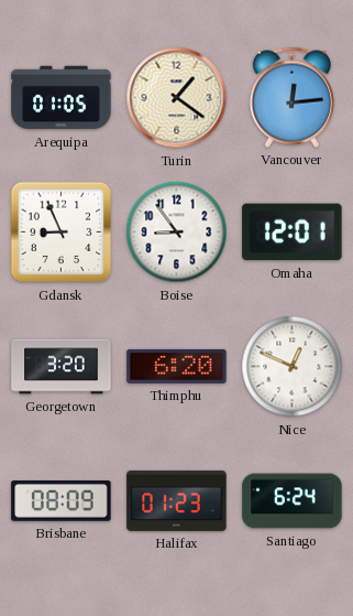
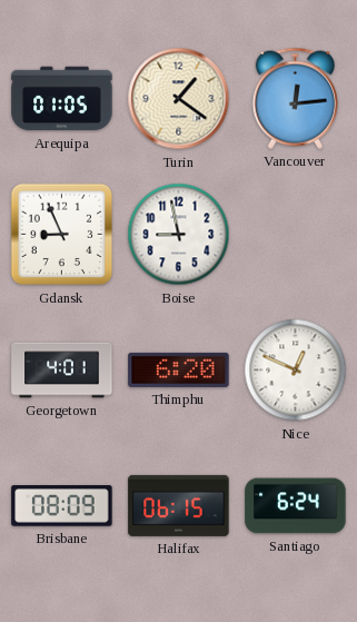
Boise: 8:54 -> 8:58 (179, 235)
Omaha: 12:01 -> none (293, 233)
Georgetown: 3:20 -> 4:01 (62, 371)
Halifax: 01:23 -> 06:15 (179, 505)
